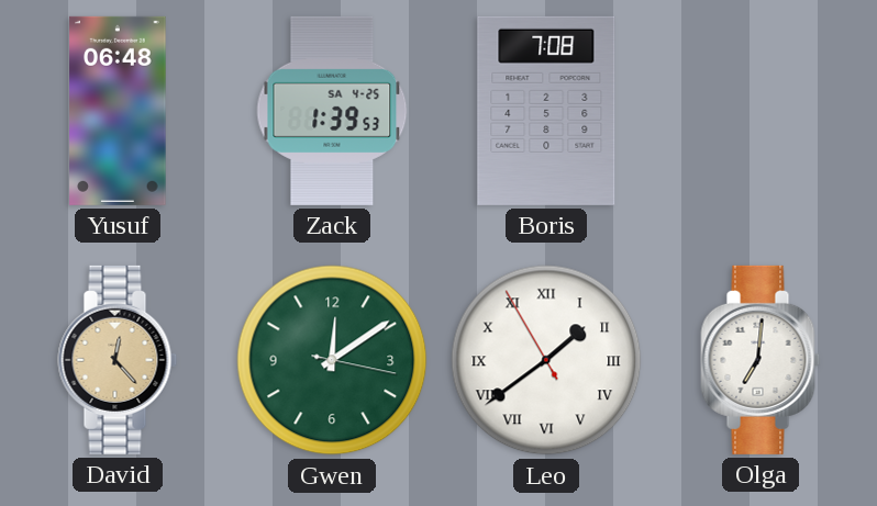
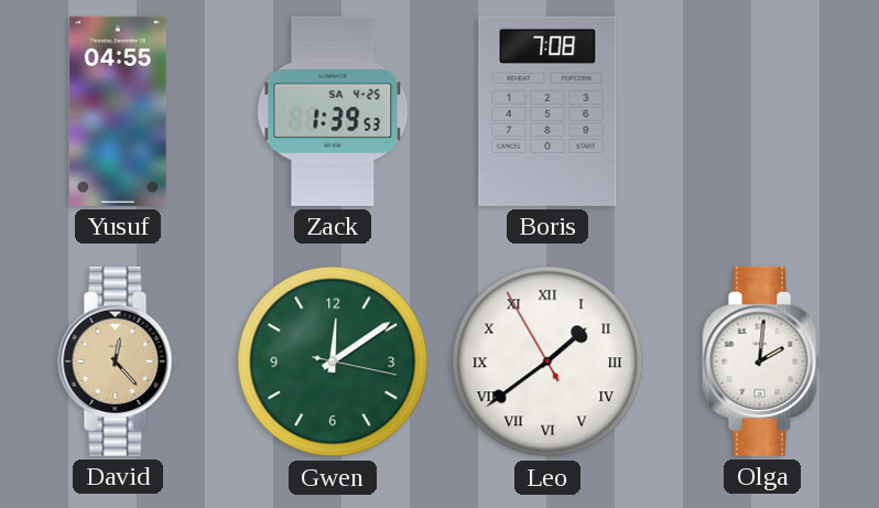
Yusuf: 06:48 -> 04:55 (118, 111)
Olga: 7:01 -> 2:01 (762, 361)
